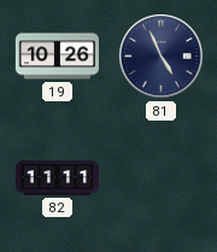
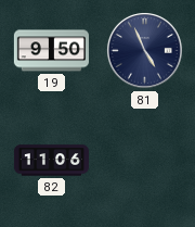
19: 10:26 -> 9:50 (51, 51)
82: 11:11 -> 11:06 (51, 161)
